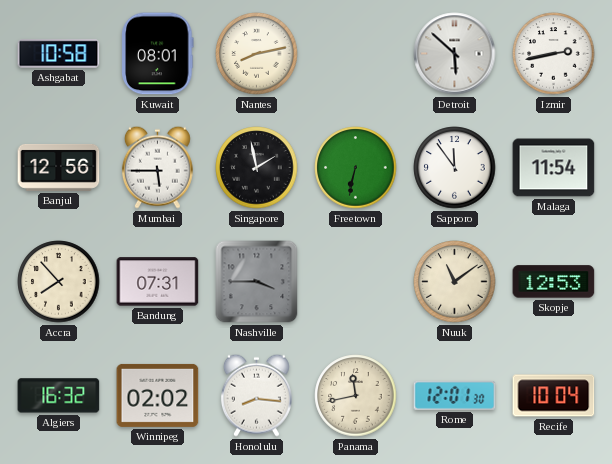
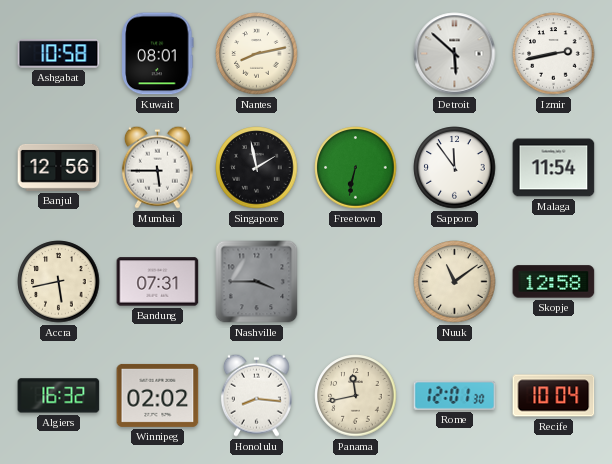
Accra: 7:53 -> 5:43 (59, 282)
Skopje: 12:53 -> 12:58 (554, 282)
